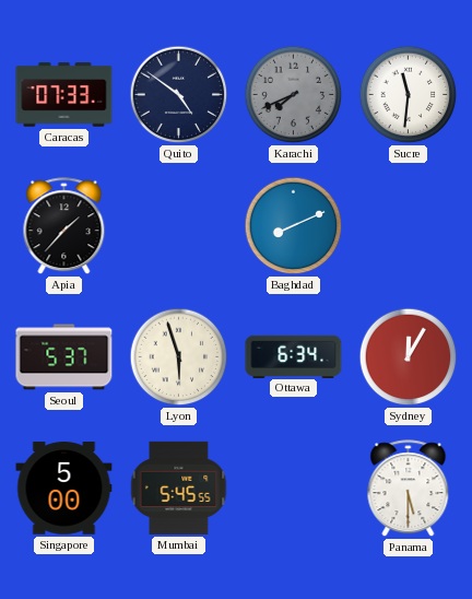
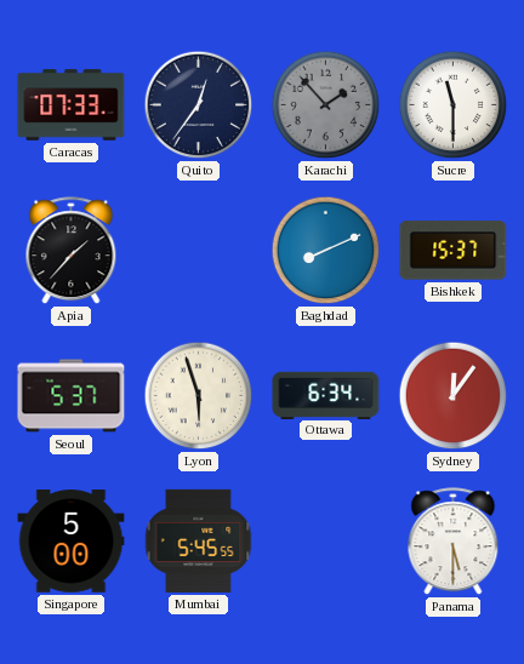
Quito: 4:51 -> 12:36 (199, 105)
Karachi: 7:41 -> 1:53 (326, 105)
Sucre: 11:31 -> 11:30 (454, 105)
Bishkek: none -> 15:37 (454, 251)
Sydney: 12:05 -> 12:06 (454, 396)
